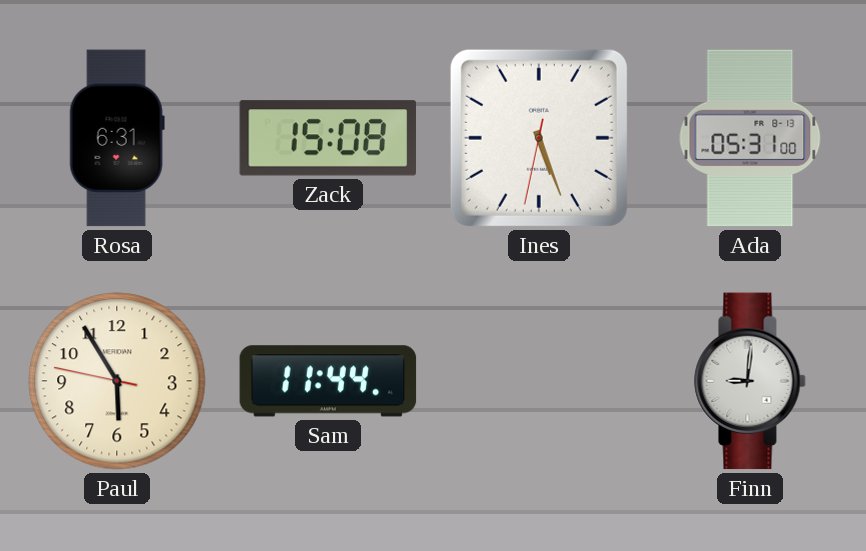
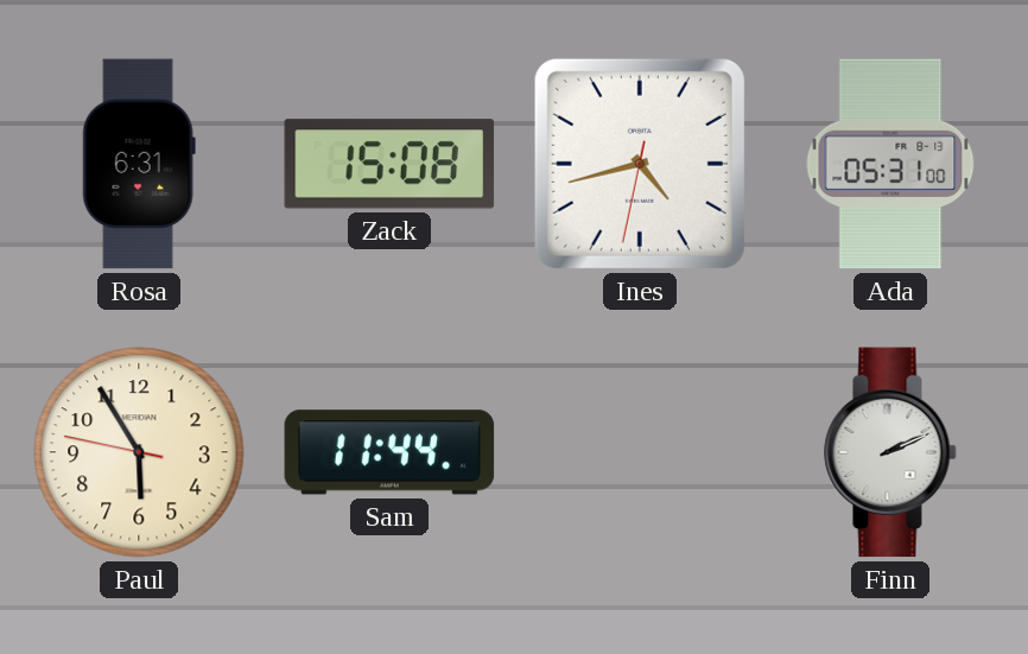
Ines: 5:26 -> 4:42 (640, 164)
Finn: 9:01 -> 2:11 (890, 452)
